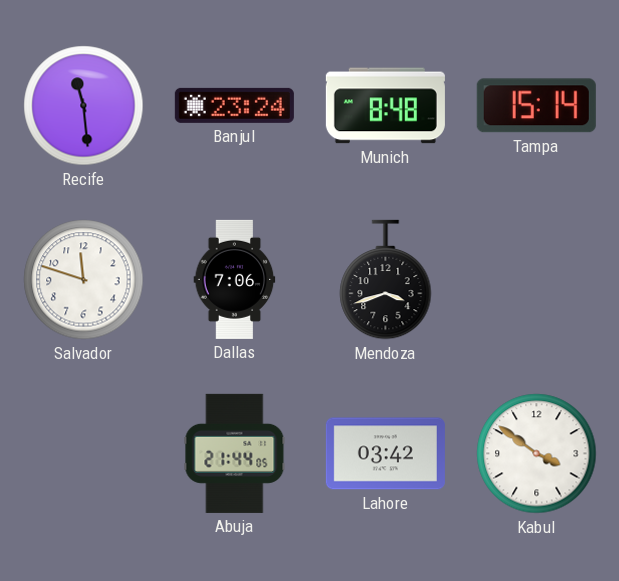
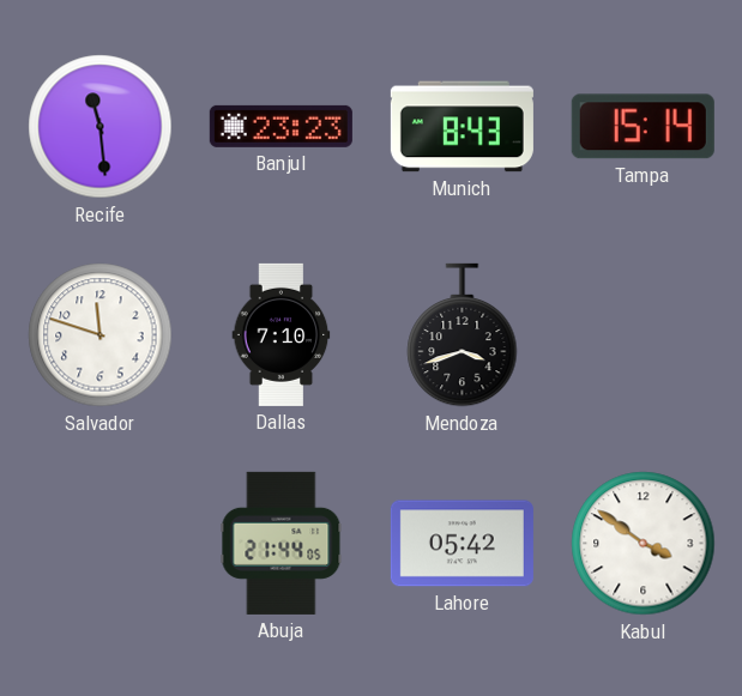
Banjul: 23:24 -> 23:23 (280, 126)
Munich: 8:48 -> 8:43 (462, 127)
Dallas: 7:06 -> 7:10 (282, 334)
Lahore: 03:42 -> 05:42 (462, 544)
